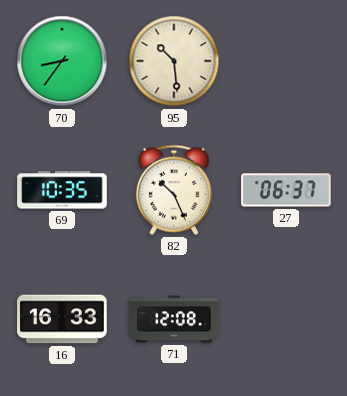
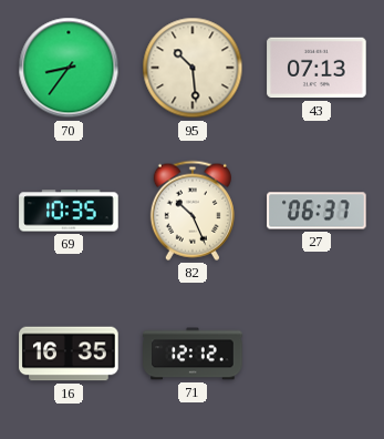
43: none -> 07:13 (316, 68)
16: 16:33 -> 16:35 (69, 354)
71: 12:08 -> 12:12 (193, 354)
